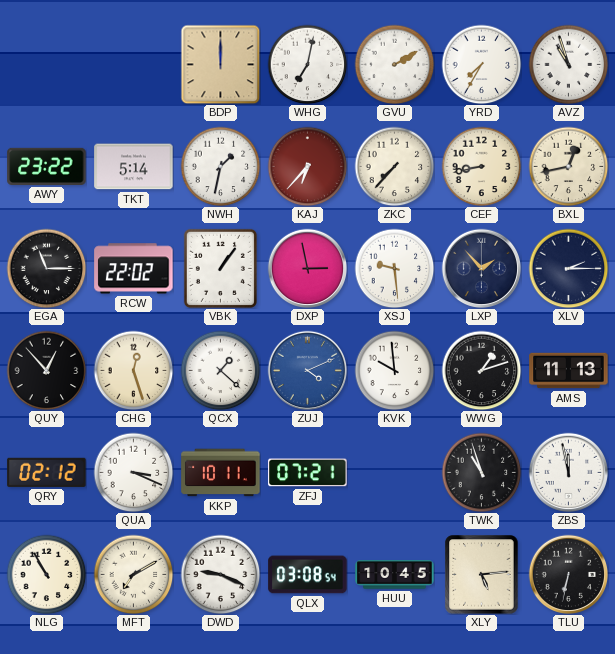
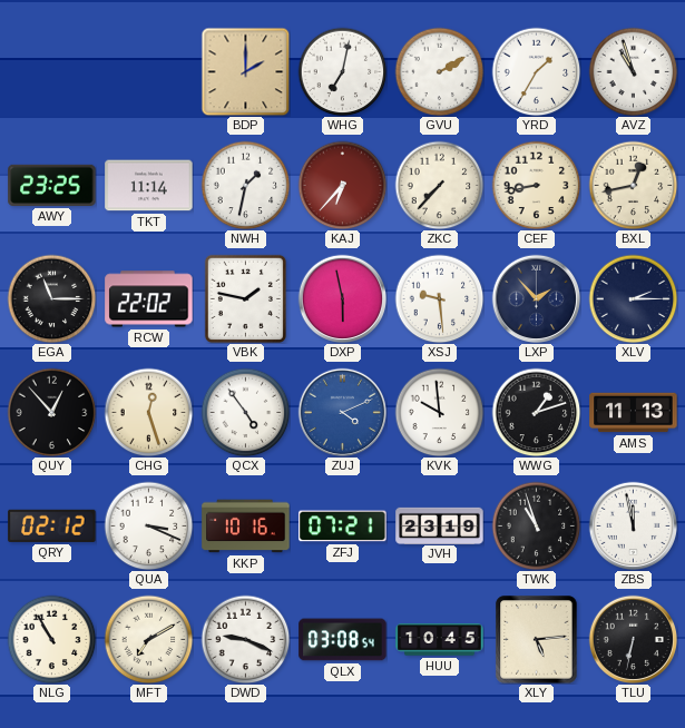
BDP: 12:00 -> 2:00 (245, 71)
YRD: 7:35 -> 1:35 (536, 71)
AWY: 23:22 -> 23:25 (52, 185)
TKT: 5:14 -> 11:14 (149, 186)
VBK: 1:06 -> 1:47 (245, 298)
DXP: 2:58 -> 5:58 (342, 298)
QCX: 1:22 -> 4:54 (245, 412)
KKP: 10:11 -> 10:16 (246, 527)
JVH: none -> 23:19 (440, 525)
